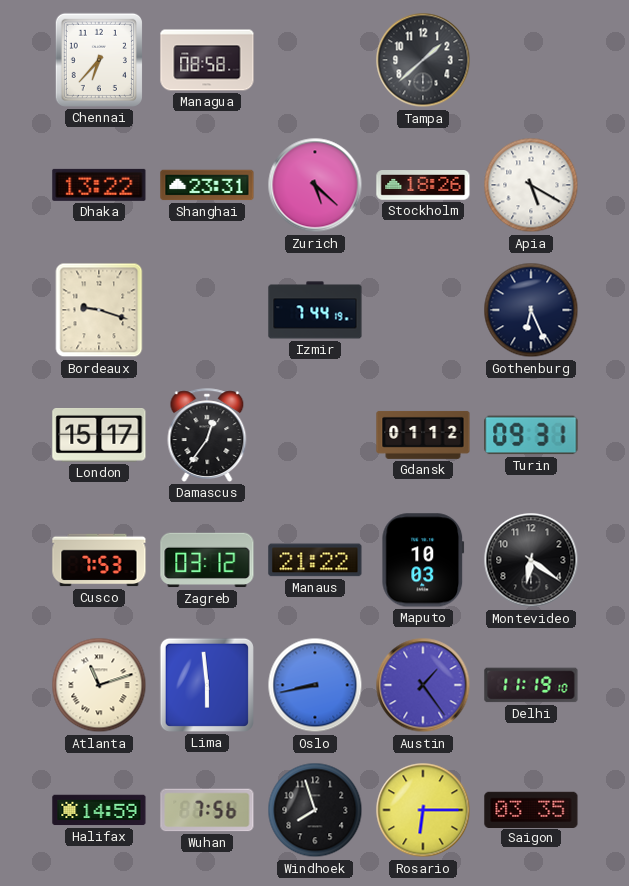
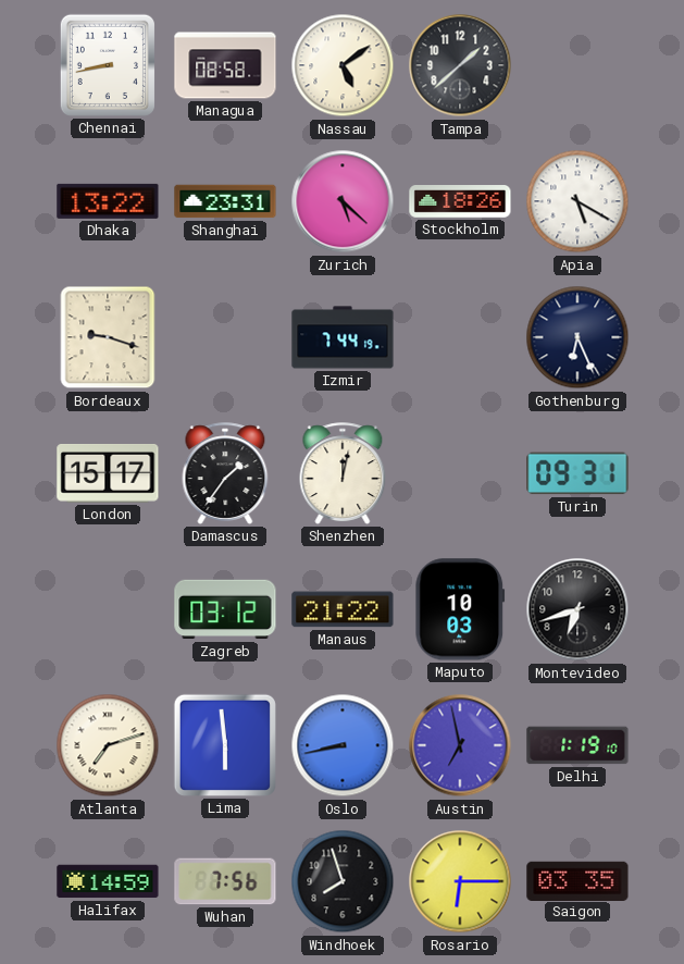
Chennai: 6:37 -> 8:43 (108, 65)
Nassau: none -> 5:09 (343, 65)
Damascus: 12:36 -> 1:36 (225, 473)
Shenzhen: none -> 12:02 (343, 473)
Gdansk: 01:12 -> none (423, 435)
Cusco: 7:53 -> none (99, 560)
Montevideo: 6:21 -> 6:42 (577, 609)
Atlanta: 11:12 -> 7:12 (108, 745)
Austin: 1:24 -> 6:58 (460, 745)
Delhi: 11:19 -> 1:19 (577, 745)
